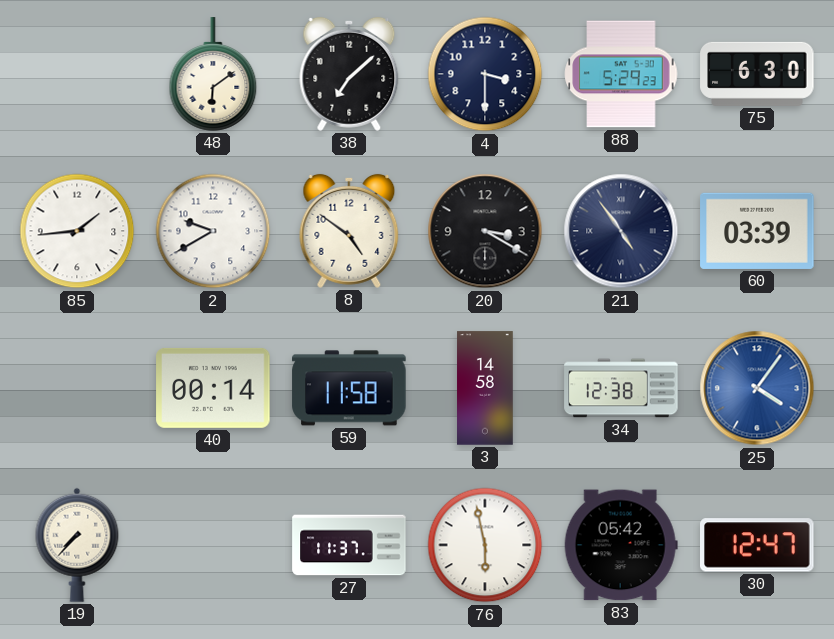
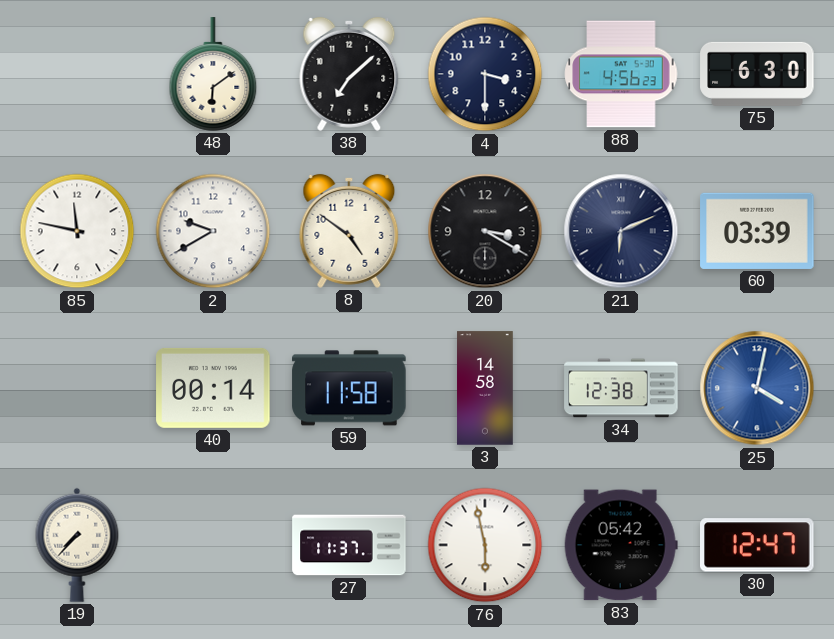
88: 5:29 -> 4:56 (621, 74)
85: 1:44 -> 11:47 (77, 231)
21: 4:54 -> 6:11 (621, 231)
25: 4:06 -> 4:02 (757, 388)
